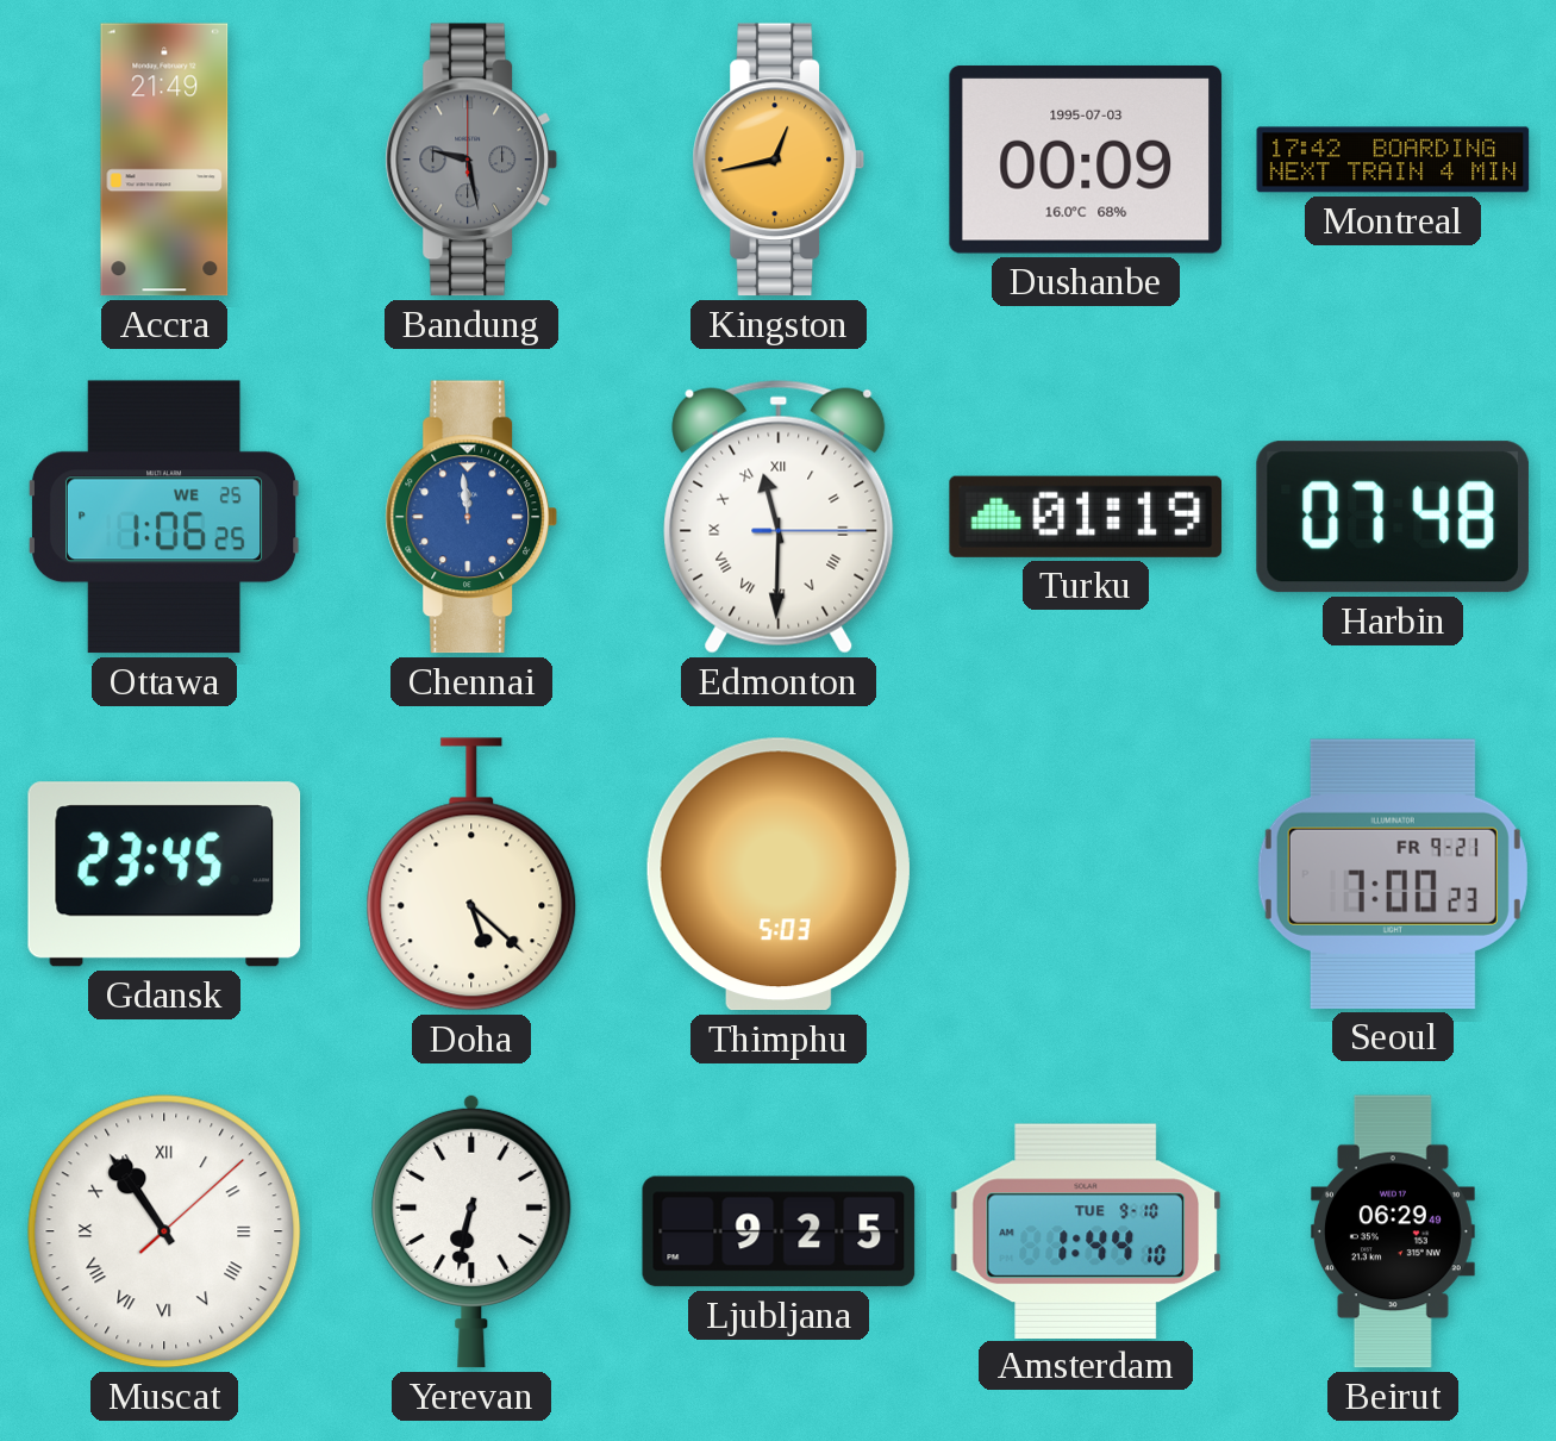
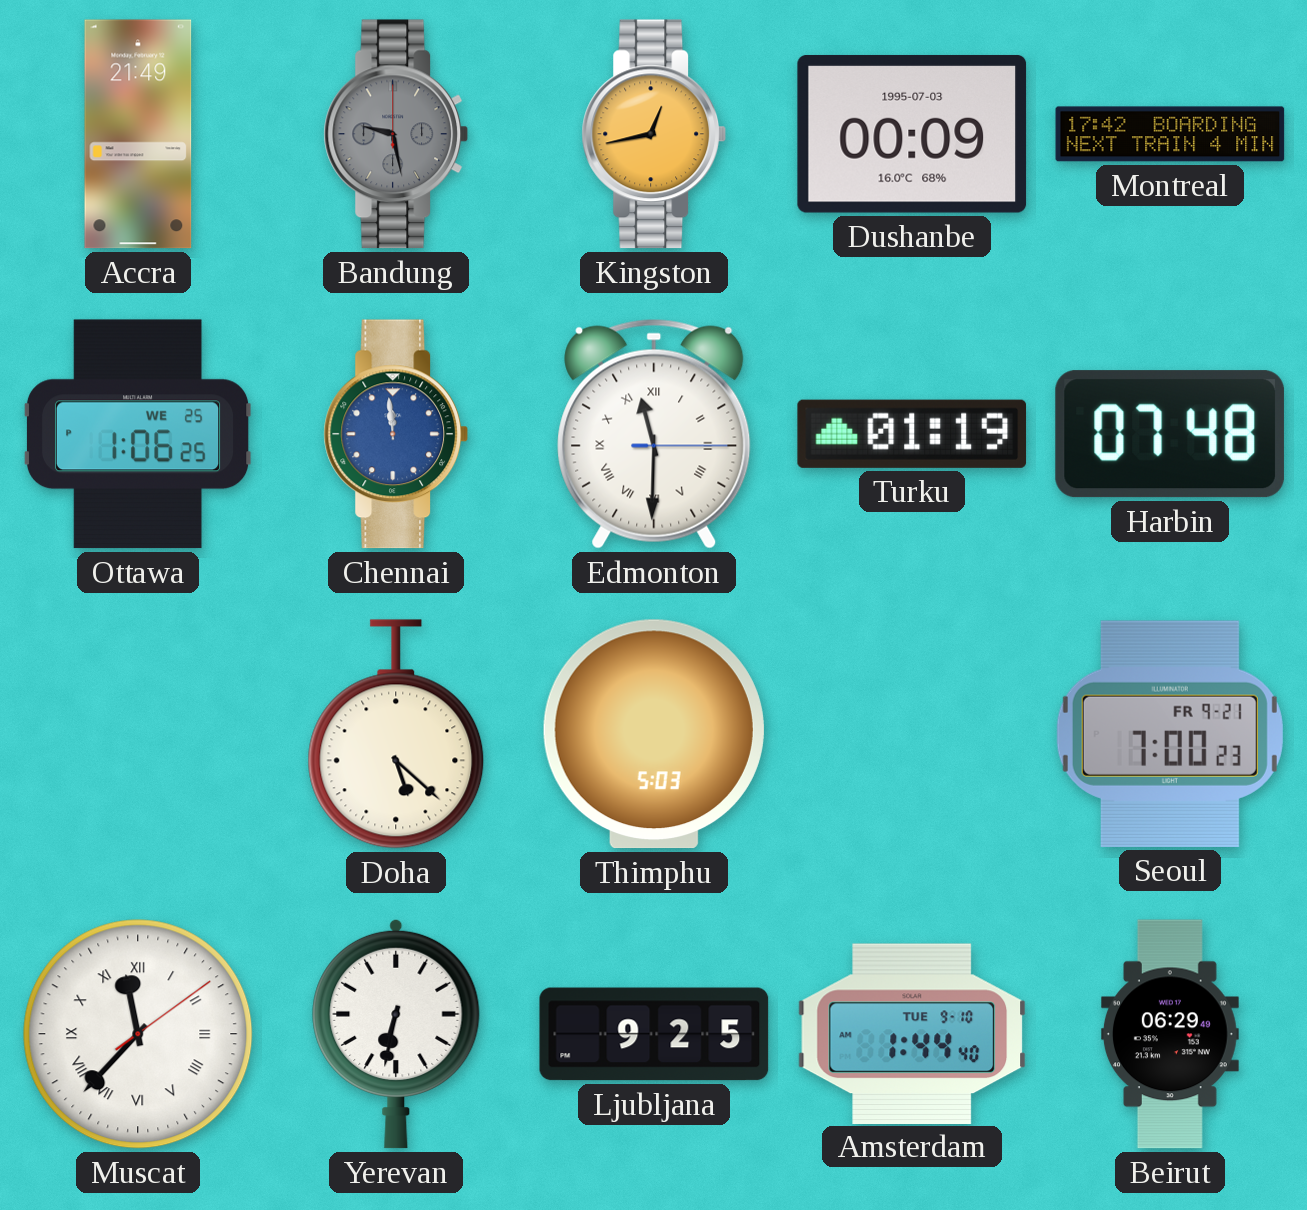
Gdansk: 23:45 -> none (164, 874)
Muscat: 10:54 -> 11:37 (138, 1034)
Amsterdam: 1:44:10 -> 1:44:40 (912, 1033)
